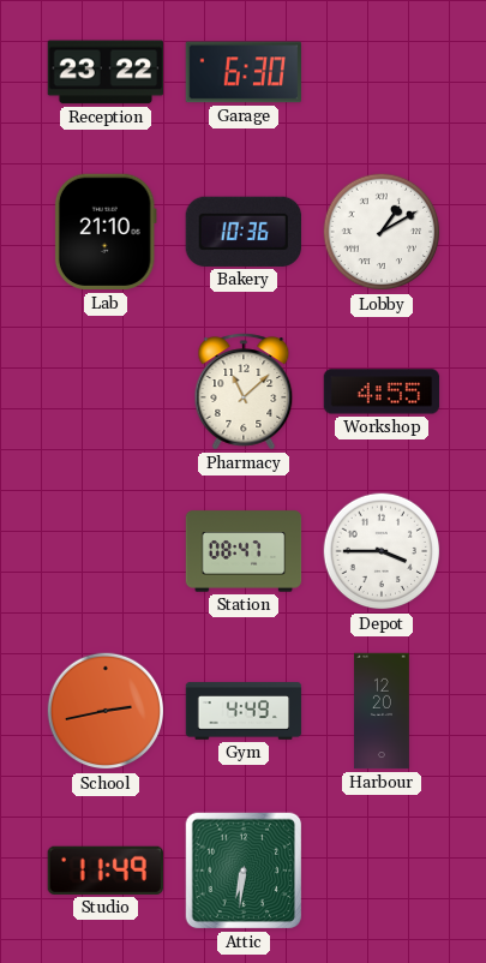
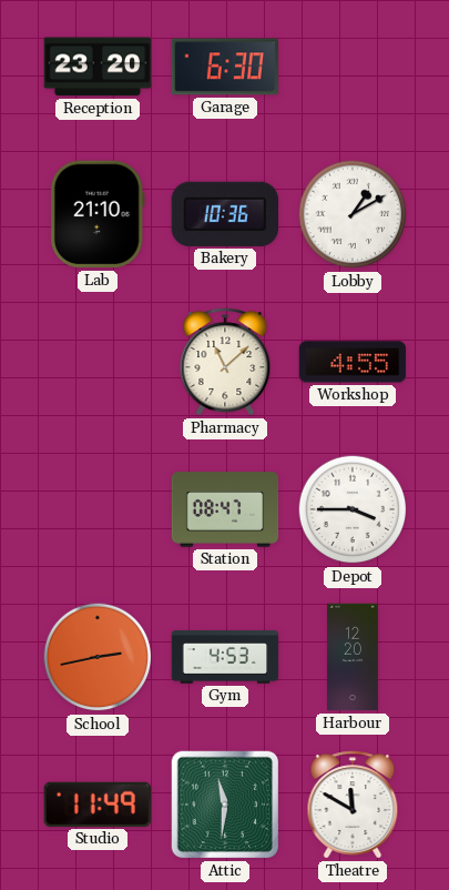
Reception: 23:22 -> 23:20 (98, 67)
Gym: 4:49 -> 4:53 (225, 657)
Attic: 6:31 -> 11:31 (225, 805)
Theatre: none -> 11:50 (353, 805)
